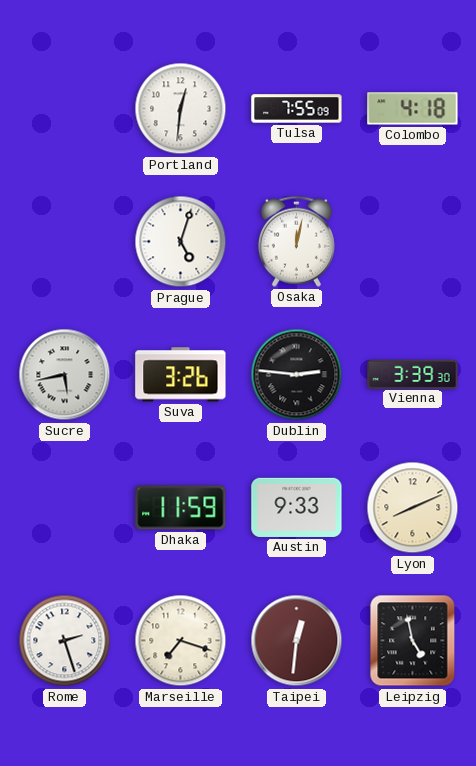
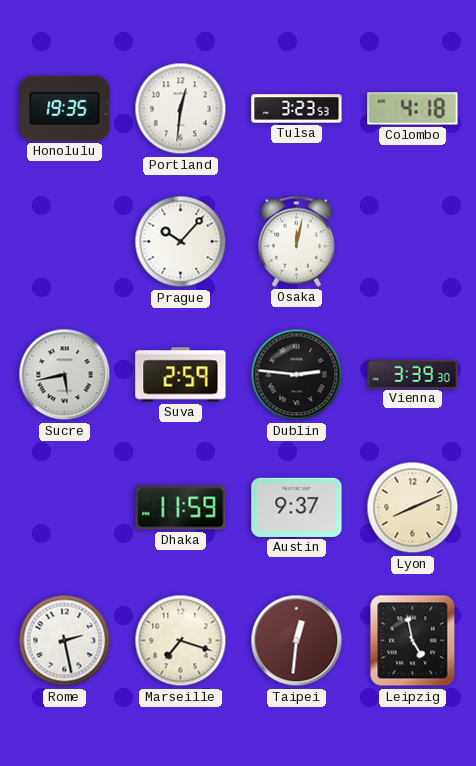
Honolulu: none -> 19:35 (65, 108)
Tulsa: 7:55 -> 3:23 (297, 109)
Prague: 5:03 -> 10:07 (181, 242)
Suva: 3:26 -> 2:59 (181, 375)
Austin: 9:33 -> 9:37 (297, 507)
Rome: 2:27 -> 2:28 (65, 641)
